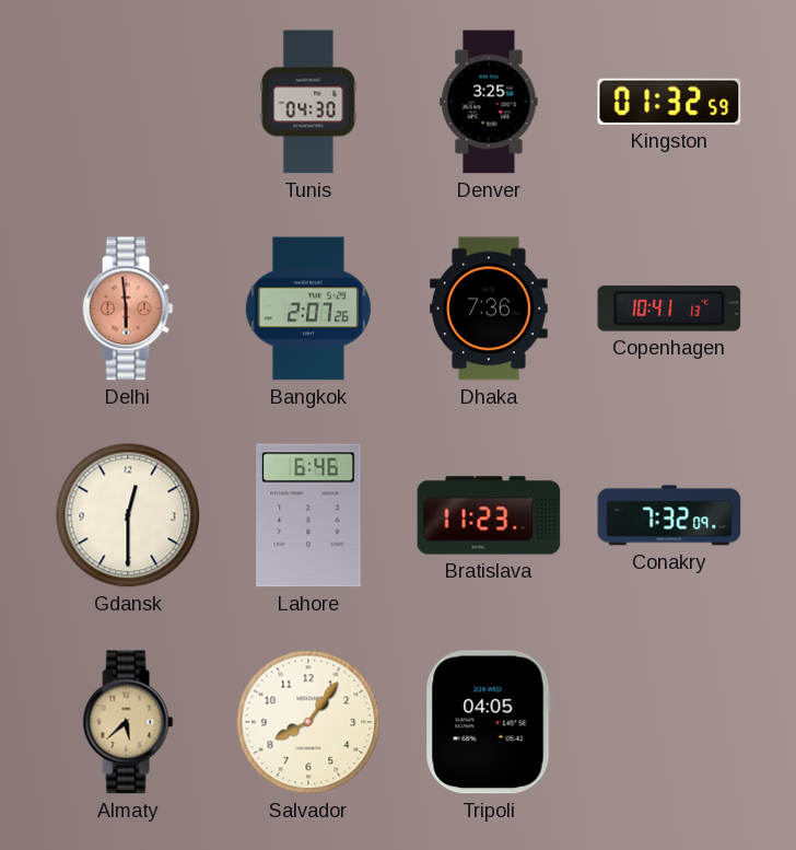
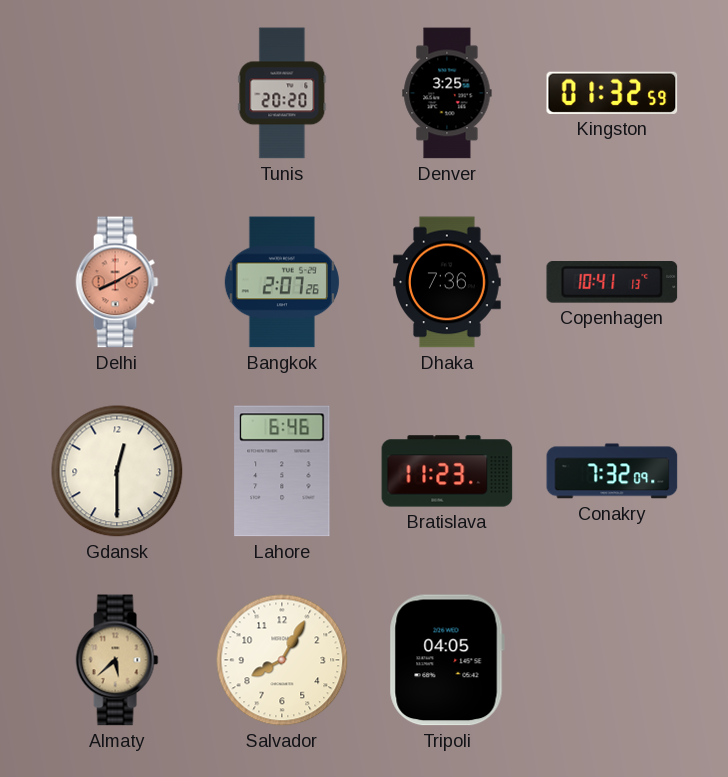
Tunis: 04:30 -> 20:20 (282, 93)
Delhi: 5:59 -> 8:10 (117, 282)
Salvador: 8:06 -> 8:05 (282, 660)
